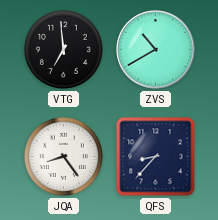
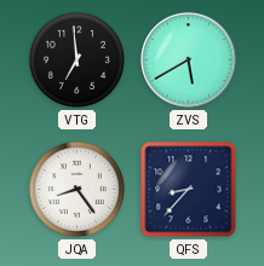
ZVS: 10:40 -> 5:40 (189, 60)
